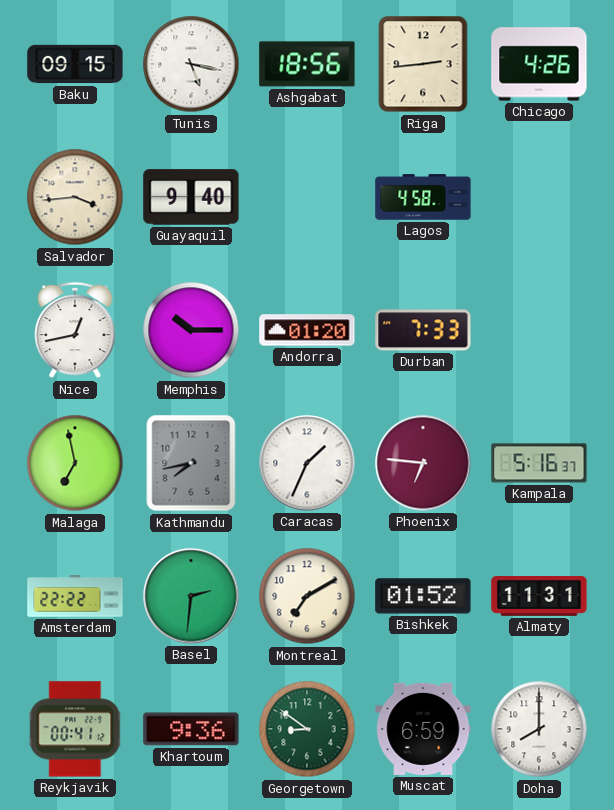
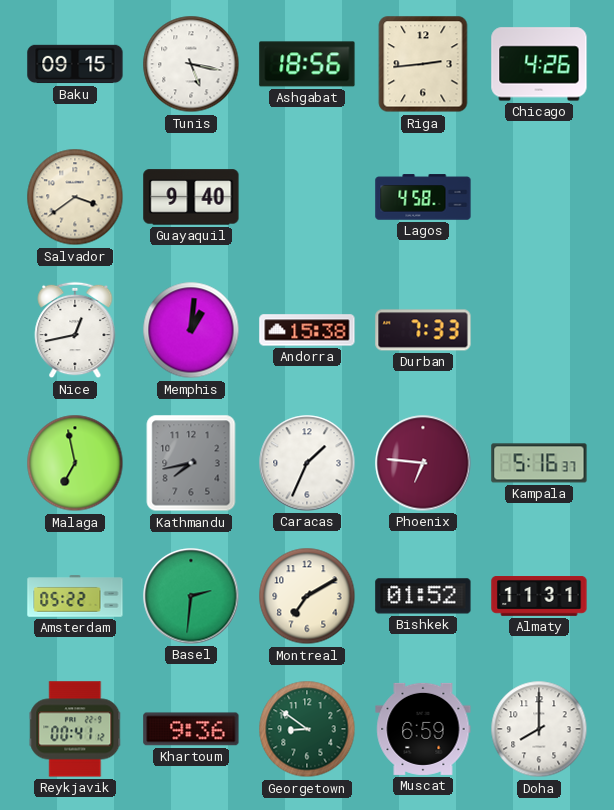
Salvador: 3:44 -> 3:39 (75, 197)
Memphis: 10:15 -> 1:01 (191, 330)
Andorra: 01:20 -> 15:38 (307, 330)
Amsterdam: 22:22 -> 05:22 (75, 596)
